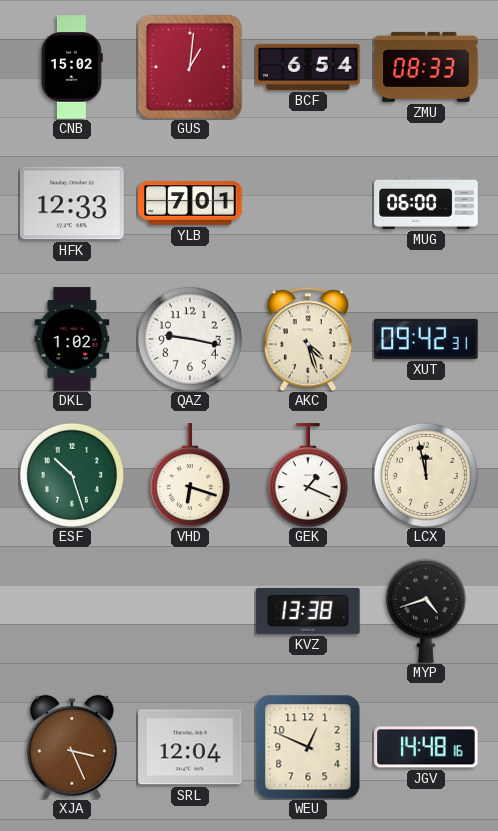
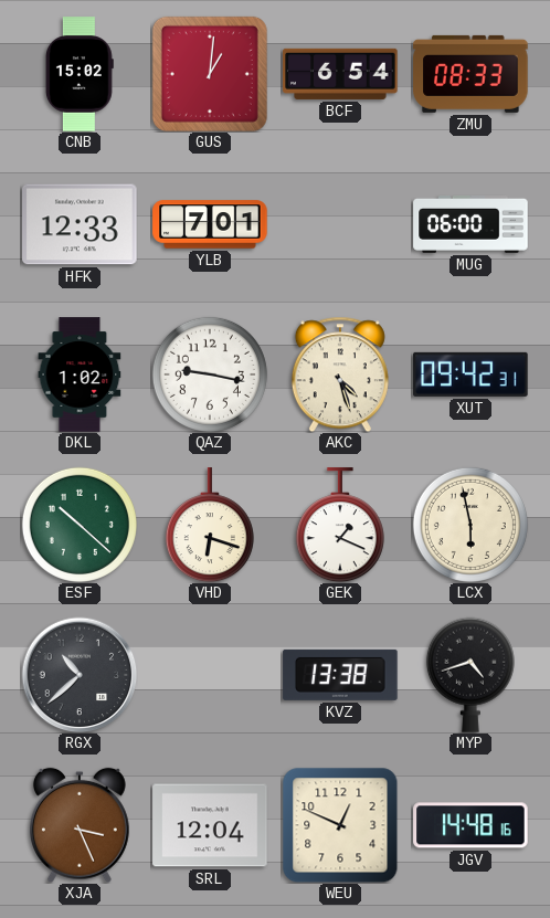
ESF: 10:27 -> 10:22 (80, 525)
LCX: 11:58 -> 5:58 (470, 525)
RGX: none -> 10:38 (80, 675)
